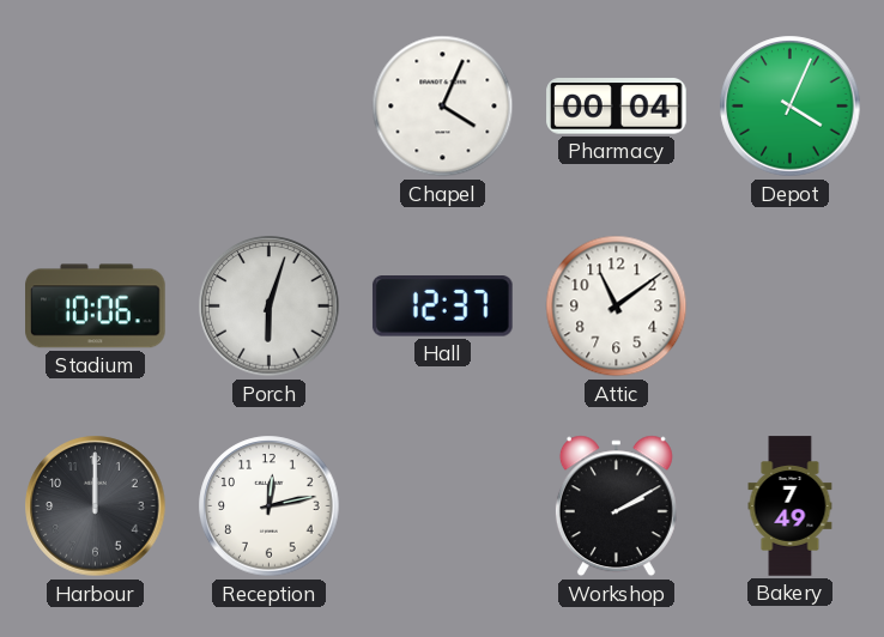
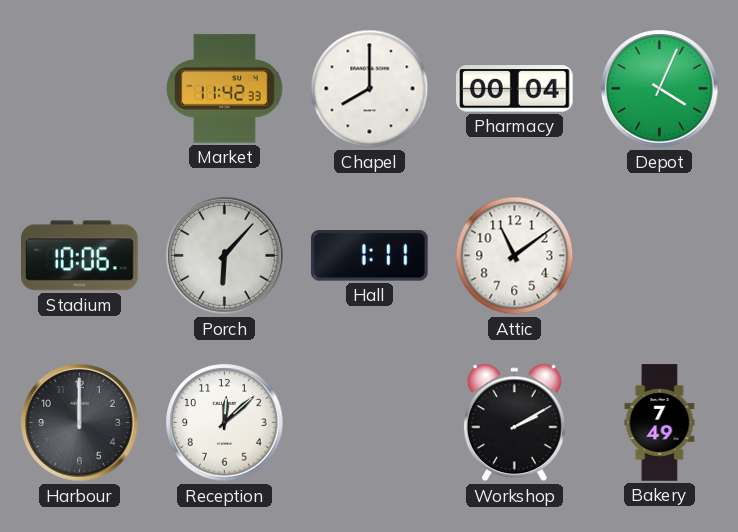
Market: none -> 11:42 (225, 89)
Chapel: 4:04 -> 8:00 (370, 89)
Porch: 6:03 -> 6:07 (225, 256)
Hall: 12:37 -> 1:11 (369, 256)
Reception: 12:13 -> 12:08 (225, 423)
